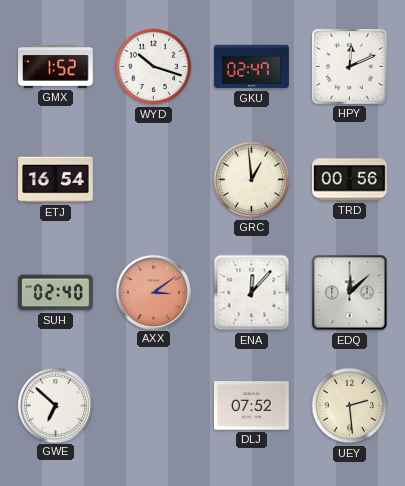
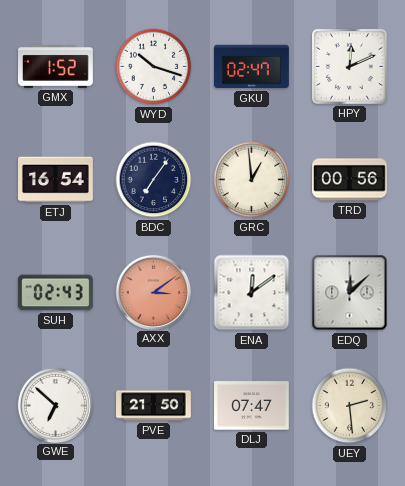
BDC: none -> 7:06 (154, 180)
SUH: 02:40 -> 02:43 (56, 293)
ENA: 12:07 -> 12:09 (252, 293)
PVE: none -> 21:50 (154, 406)
DLJ: 07:52 -> 07:47 (252, 406)
